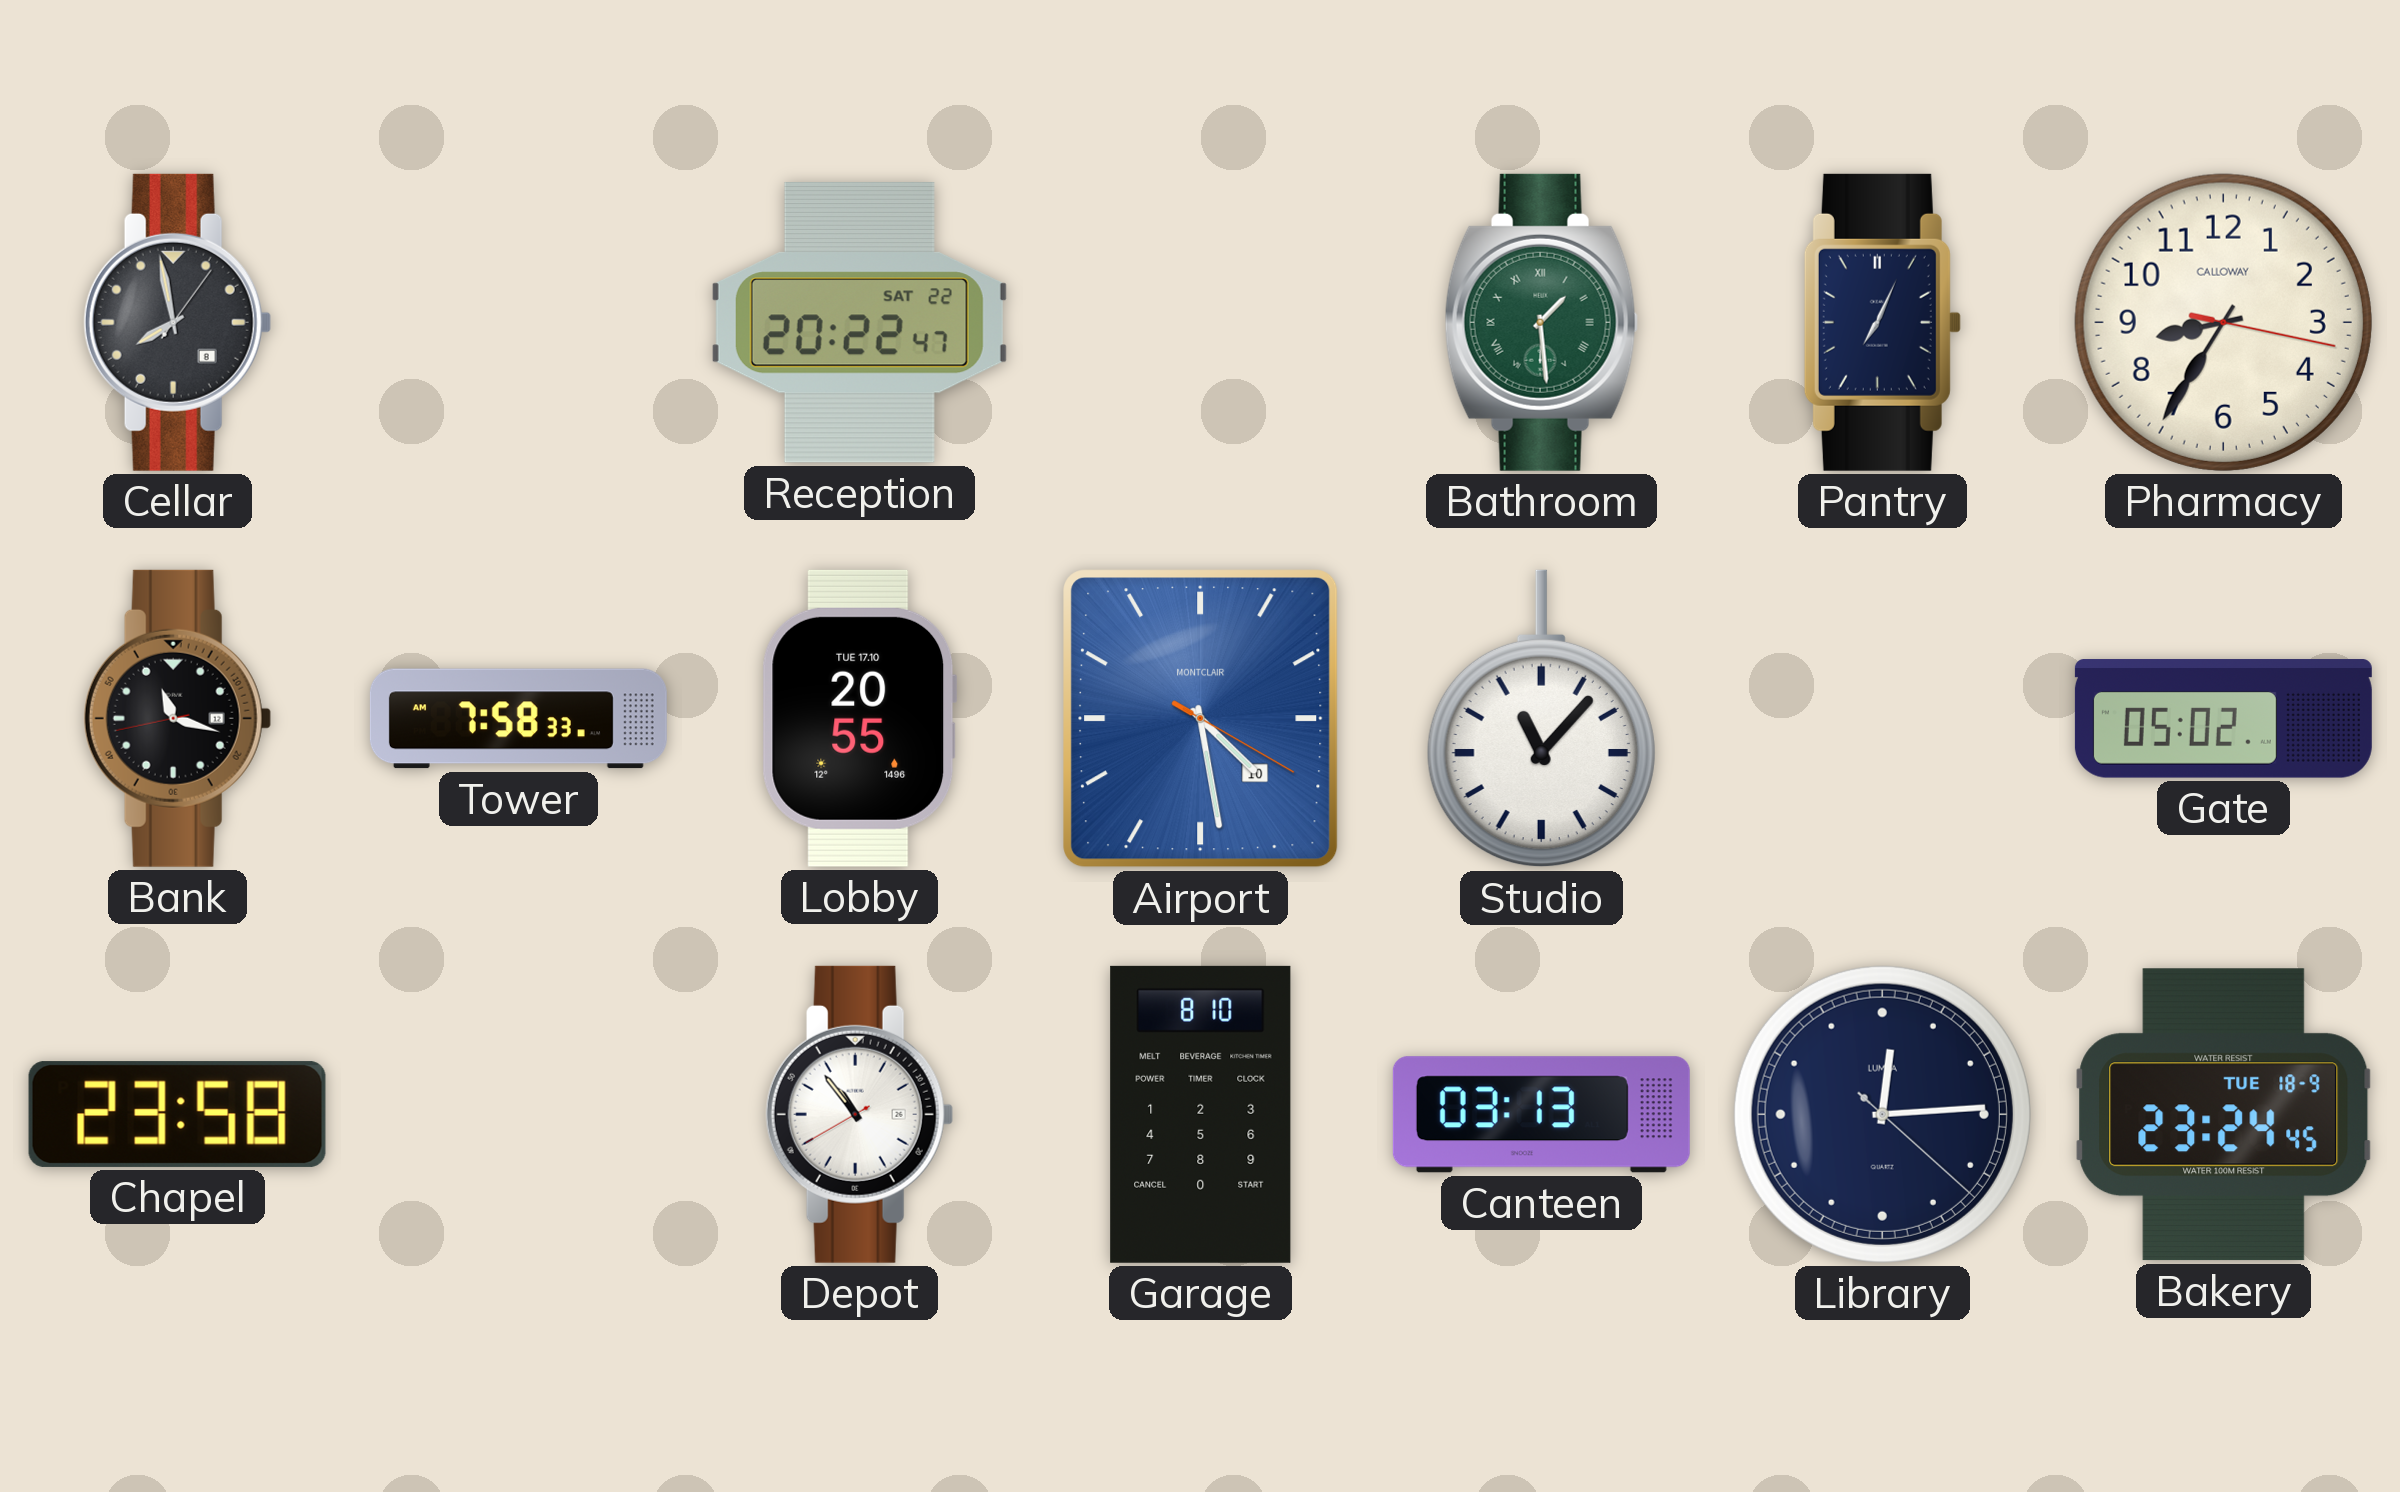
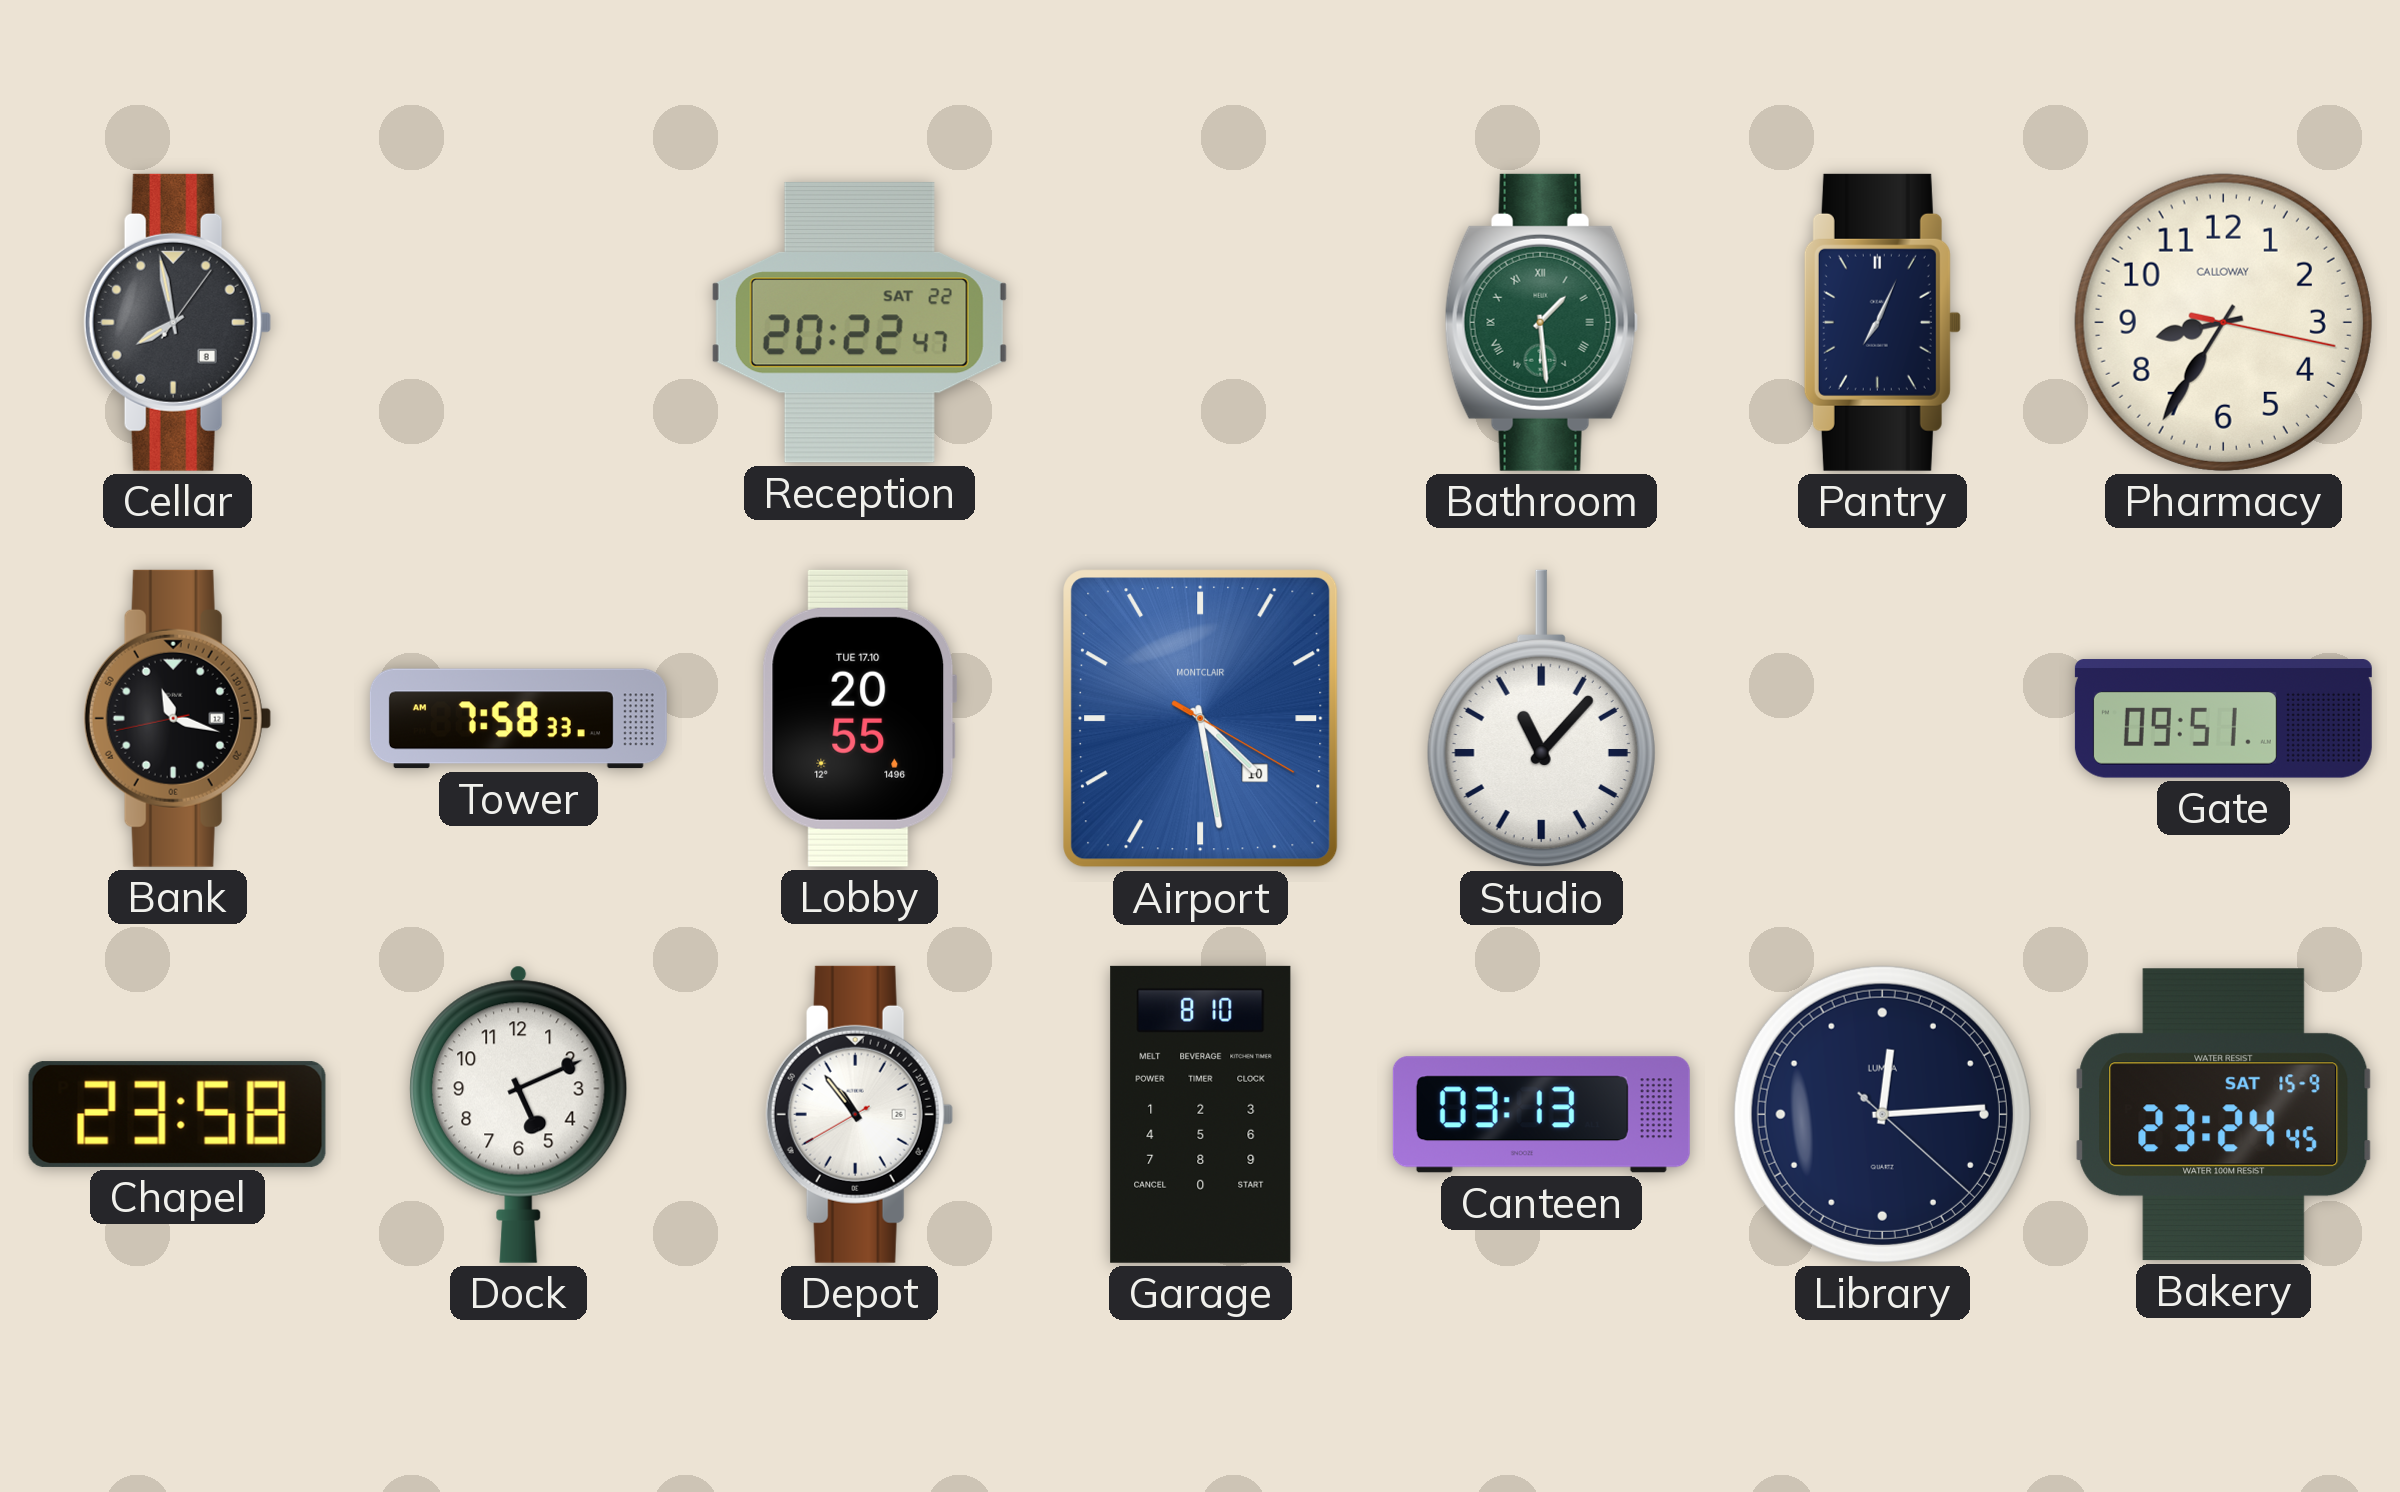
Gate: 05:02 -> 09:51 (2223, 719)
Dock: none -> 5:11 (519, 1114)
Bakery date: TUE 18-9 -> SAT 15-9 (2224, 1115)
